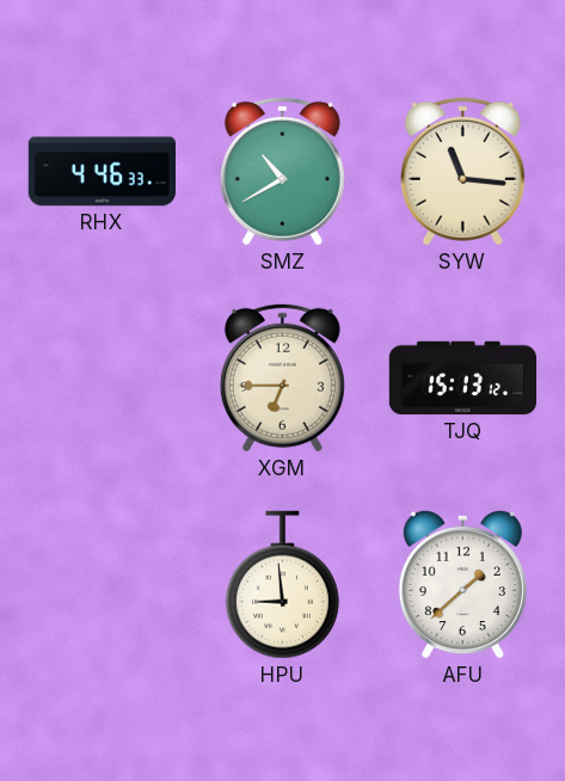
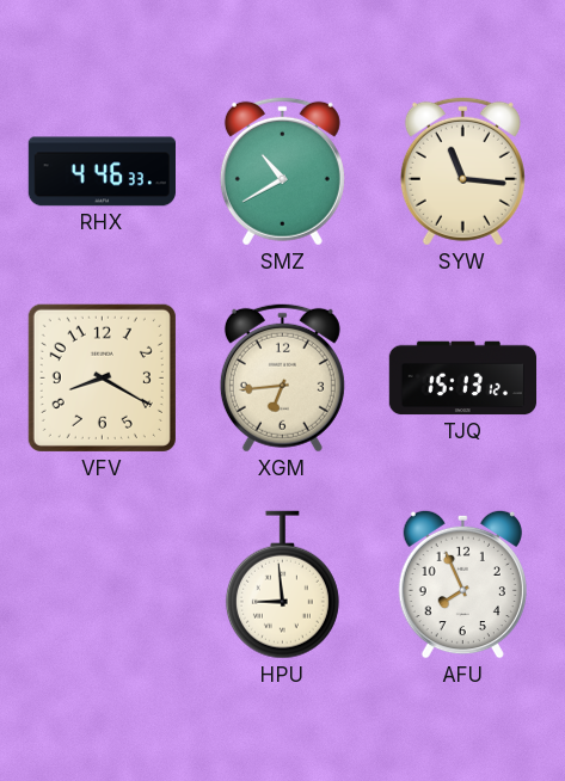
VFV: none -> 8:20 (102, 377)
XGM: 6:45 -> 6:44 (282, 377)
AFU: 1:38 -> 7:56 (462, 584)
